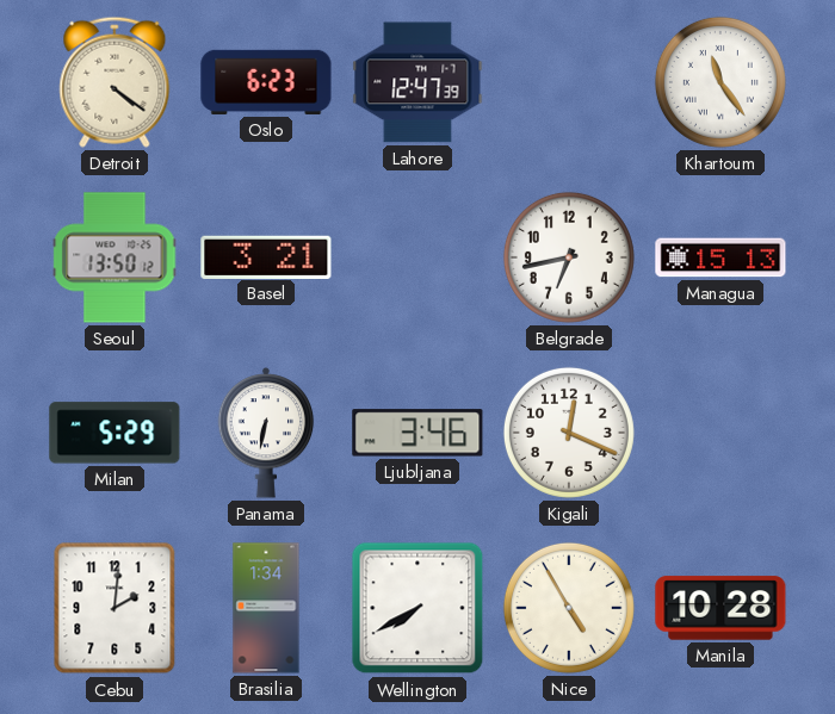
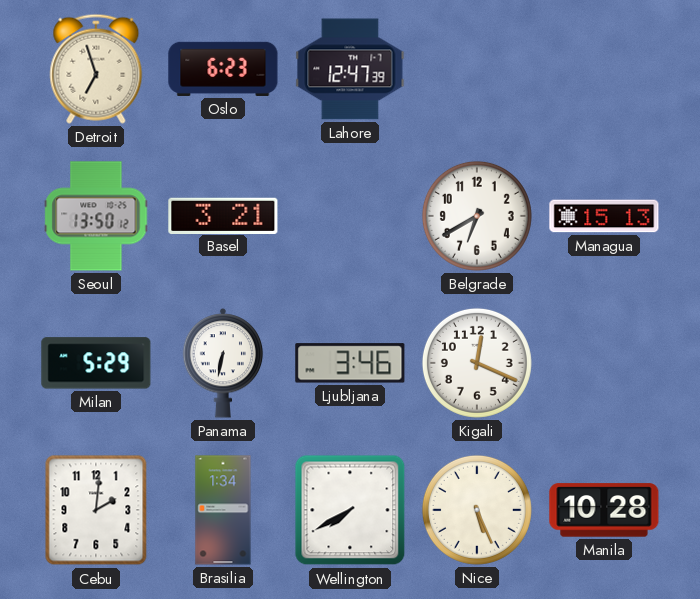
Detroit: 4:21 -> 6:57 (96, 69)
Khartoum: 11:24 -> none (720, 82)
Belgrade: 6:43 -> 6:40 (477, 216)
Nice: 4:55 -> 5:26 (477, 510)
